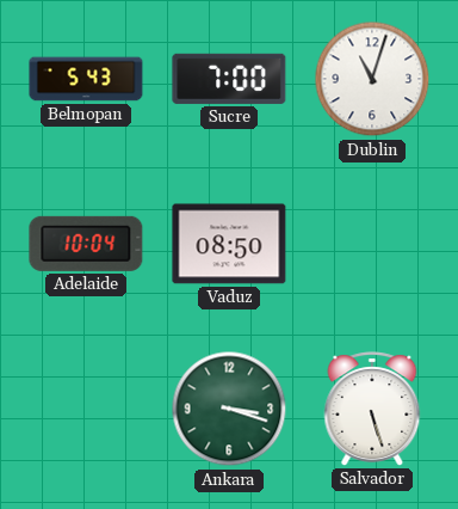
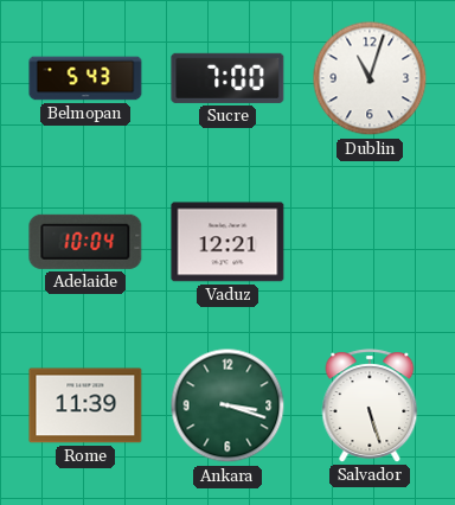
Vaduz: 08:50 -> 12:21 (227, 242)
Rome: none -> 11:39 (85, 405)
